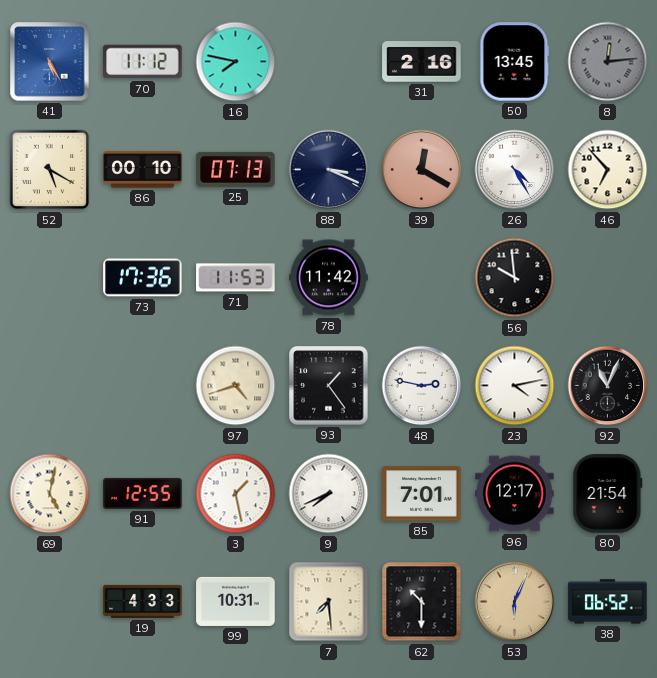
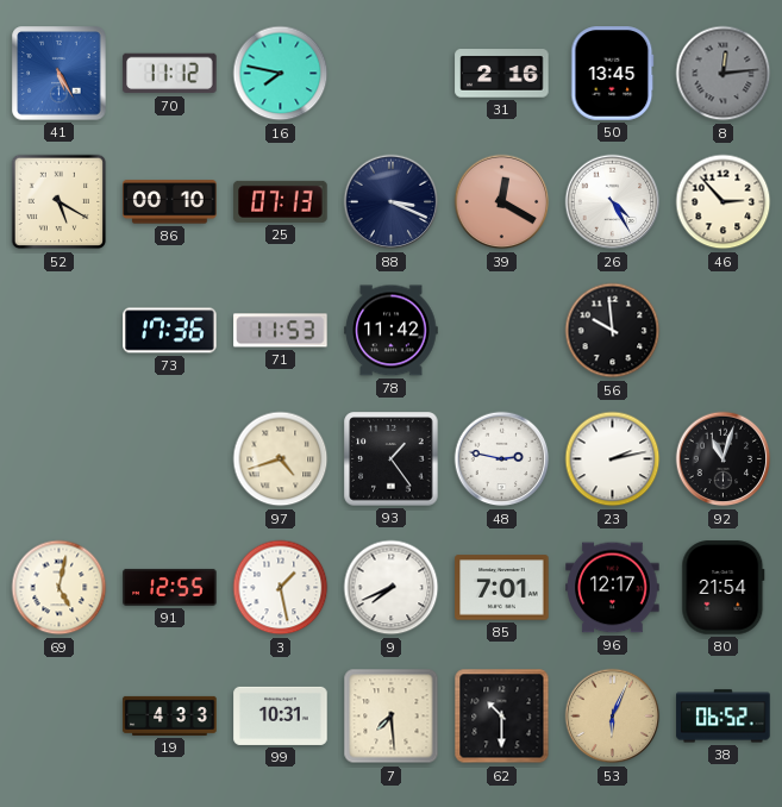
46: 6:53 -> 2:53 (724, 202)
23: 4:13 -> 2:13 (613, 459)
92: 11:04 -> 11:03 (724, 459)
